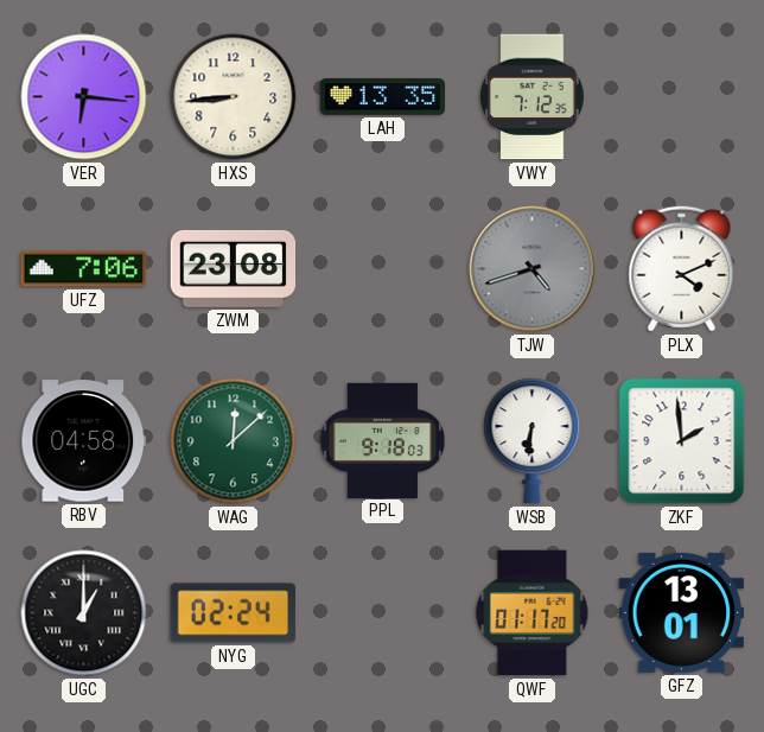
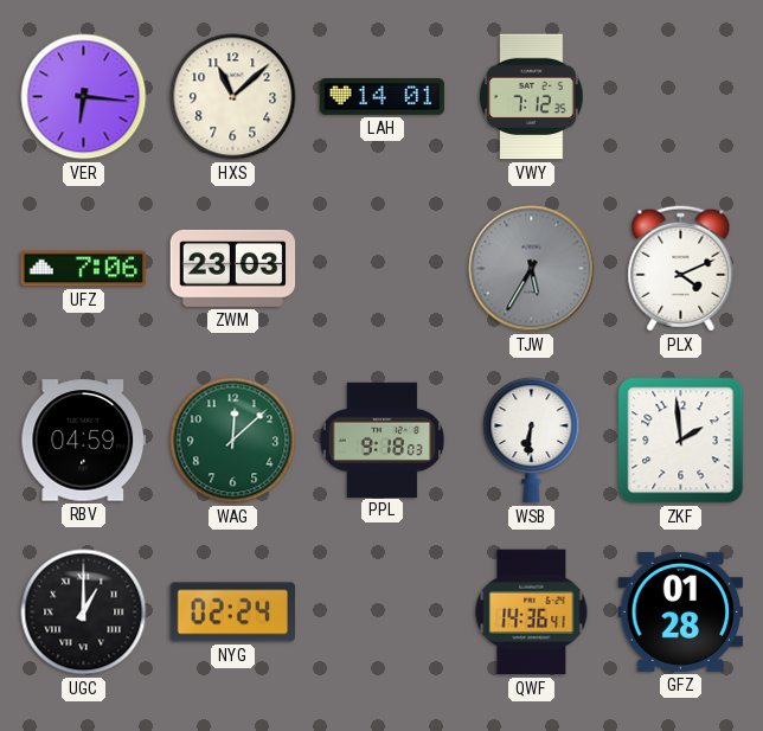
HXS: 8:44 -> 11:08 (233, 97)
LAH: 13:35 -> 14:01 (383, 96)
ZWM: 23:08 -> 23:03 (233, 268)
TJW: 4:42 -> 5:35 (532, 269)
RBV: 04:58 -> 04:59 (84, 441)
QWF: 01:17 -> 14:36 (532, 613)
GFZ: 13:01 -> 01:28 (681, 611)
